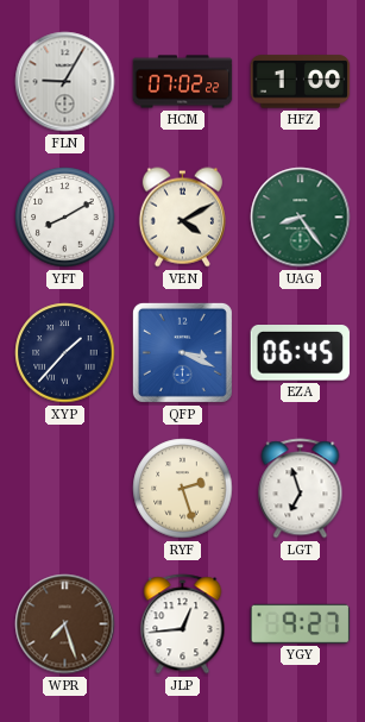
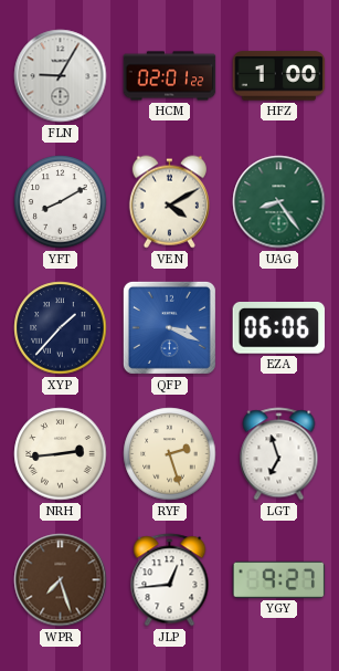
HCM: 07:02 -> 02:01 (170, 76)
EZA: 06:45 -> 06:06 (279, 328)
NRH: none -> 2:44 (61, 454)
